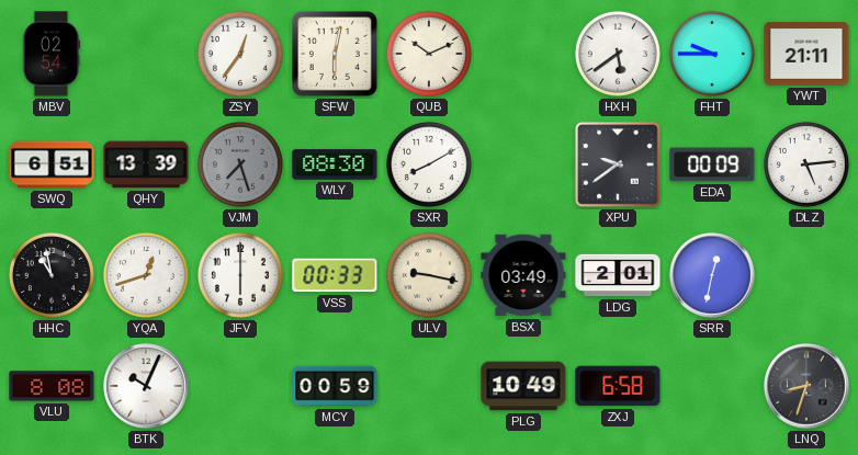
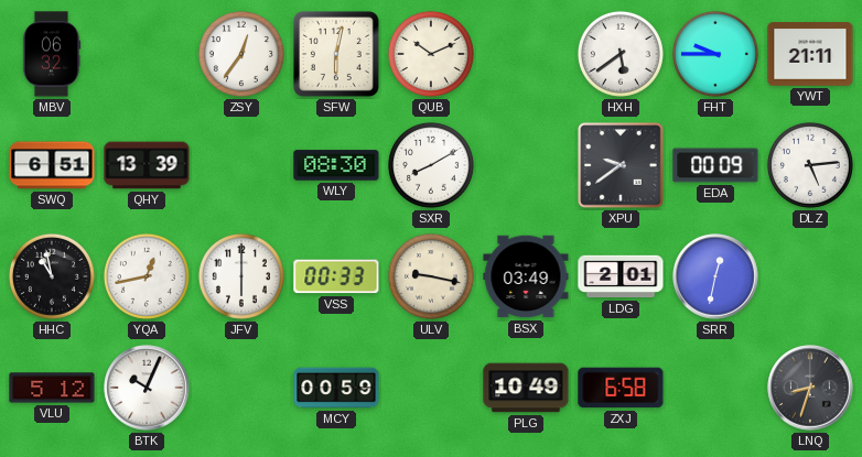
MBV: 02:54 -> 06:32 (52, 54)
VJM: 7:27 -> none (240, 164)
YQA: 12:42 -> 12:43 (147, 276)
VLU: 8:08 -> 5:12 (52, 388)
